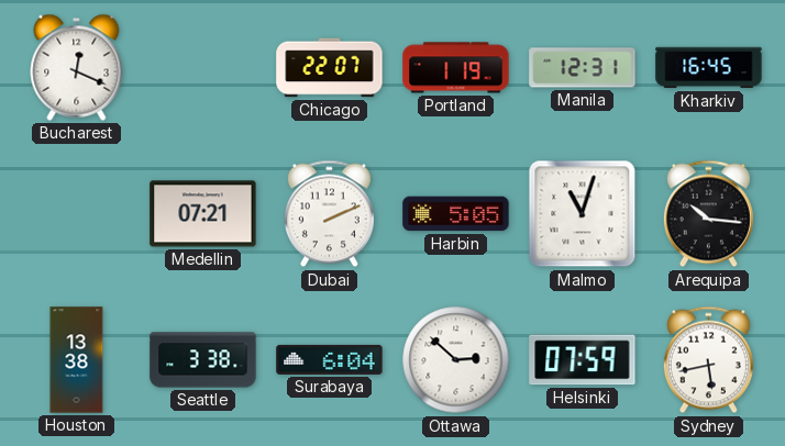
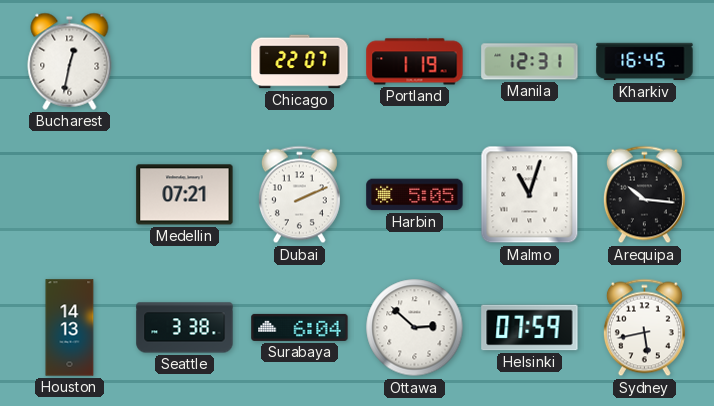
Bucharest: 12:19 -> 12:32 (70, 61)
Houston: 13:38 -> 14:13 (70, 328)
